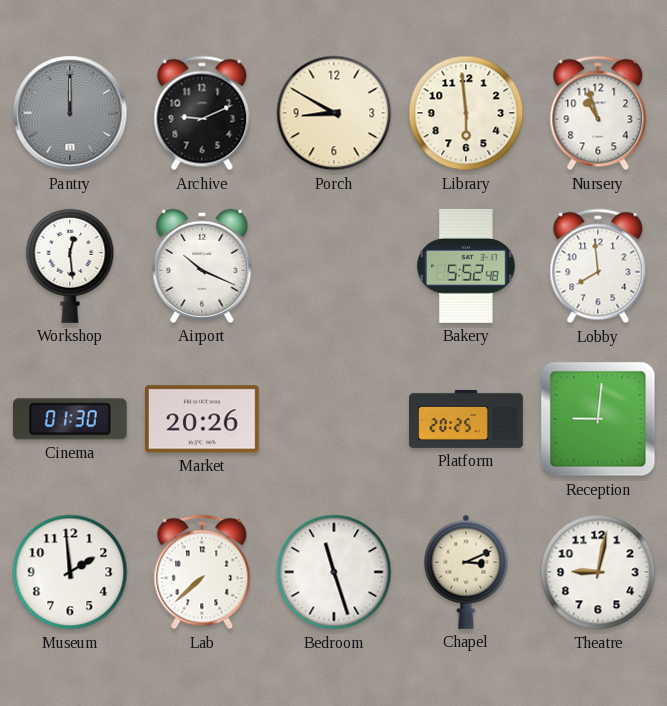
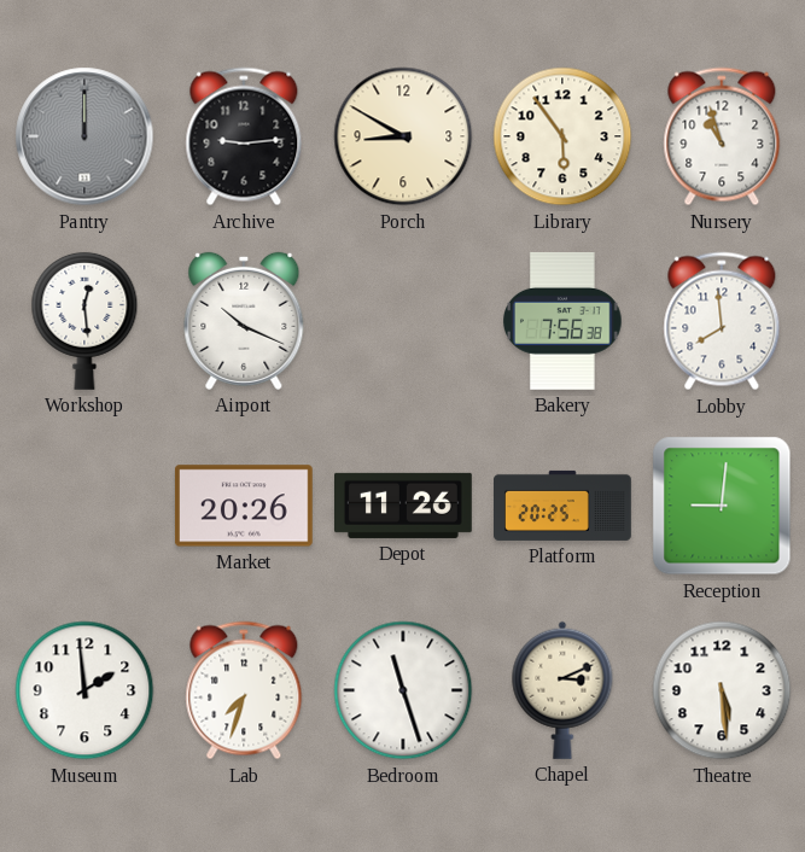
Archive: 9:11 -> 9:14 (244, 136)
Library: 5:59 -> 5:54 (562, 136)
Bakery: 5:52 -> 7:56 (562, 321)
Cinema: 01:30 -> none (70, 419)
Depot: none -> 11:26 (404, 506)
Lab: 7:38 -> 7:33 (244, 690)
Theatre: 9:02 -> 5:29 (722, 690)
